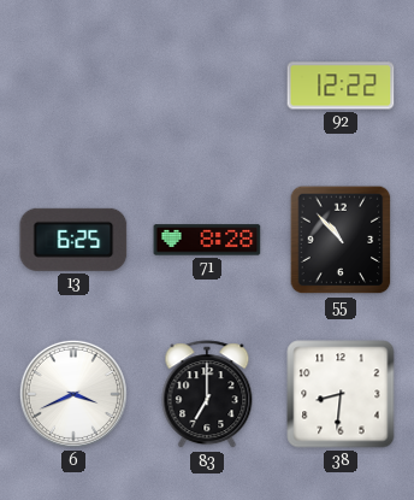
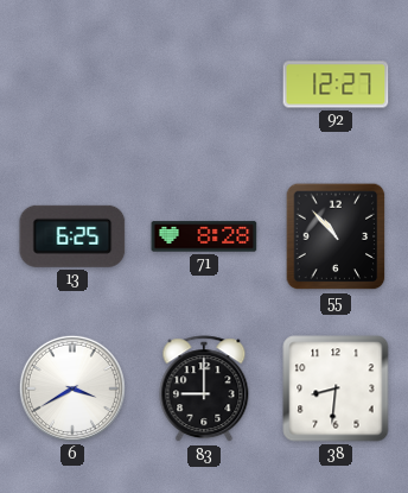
92: 12:22 -> 12:27 (336, 84)
6: 3:41 -> 3:40 (72, 388)
83: 7:00 -> 9:00 (204, 390)
